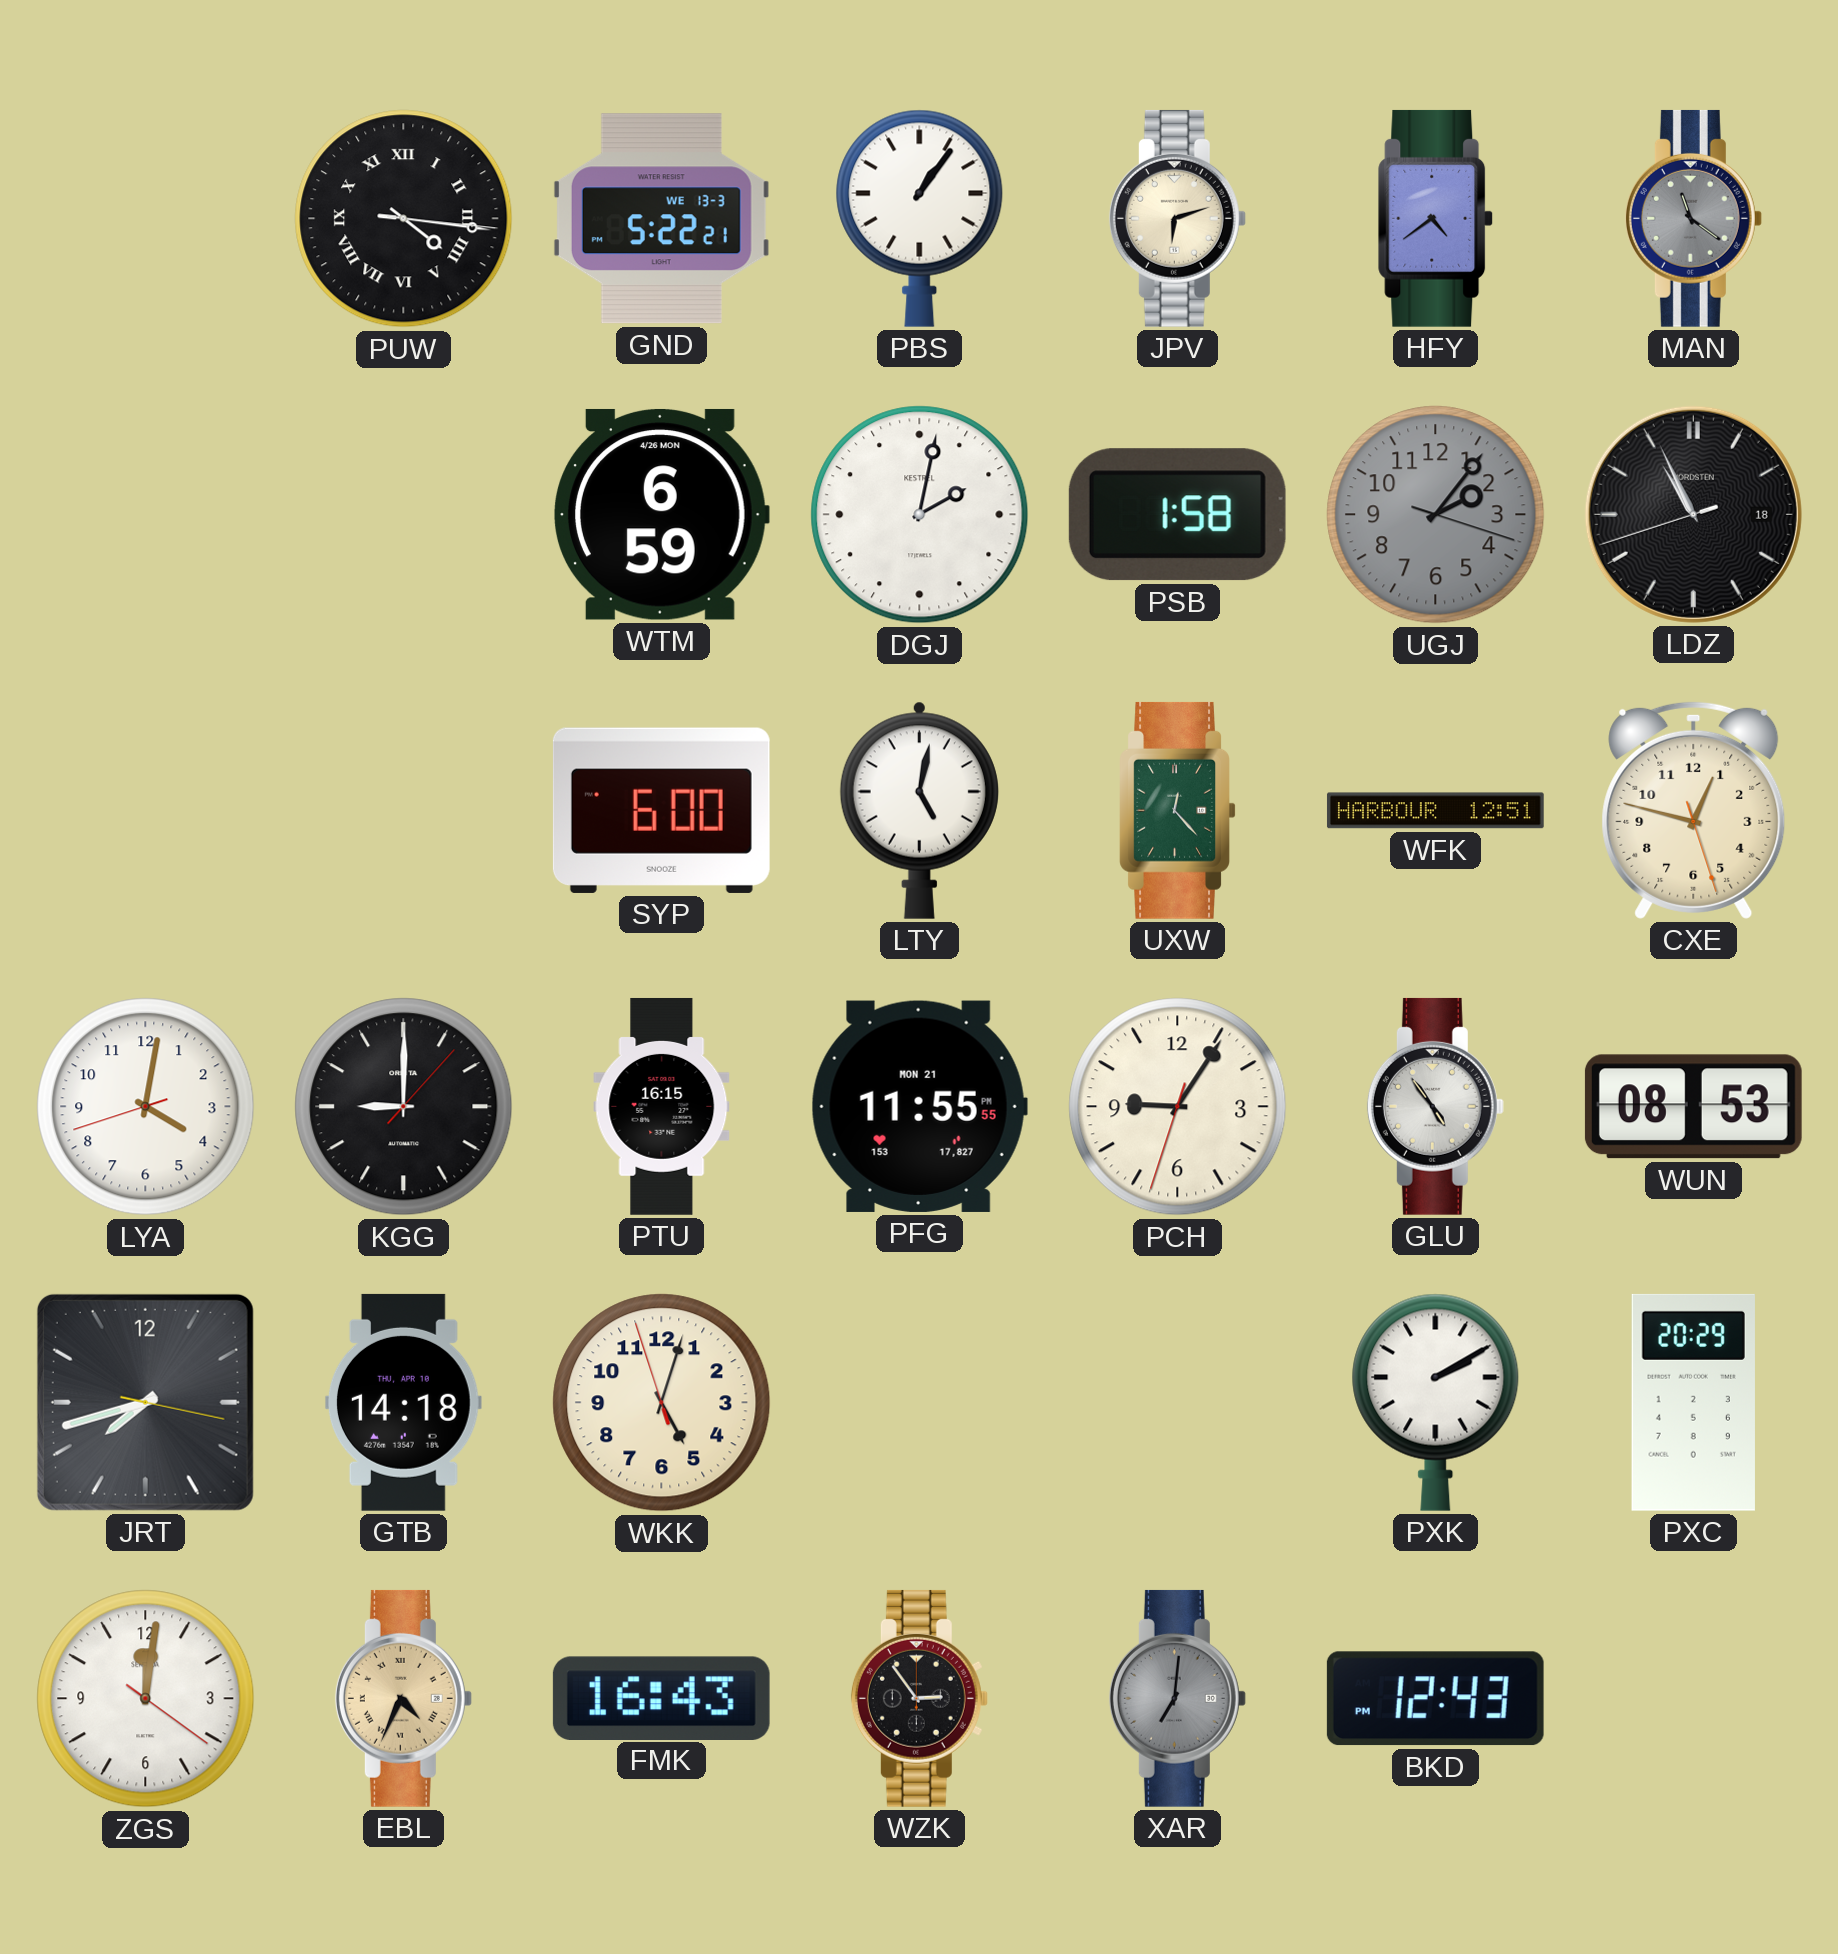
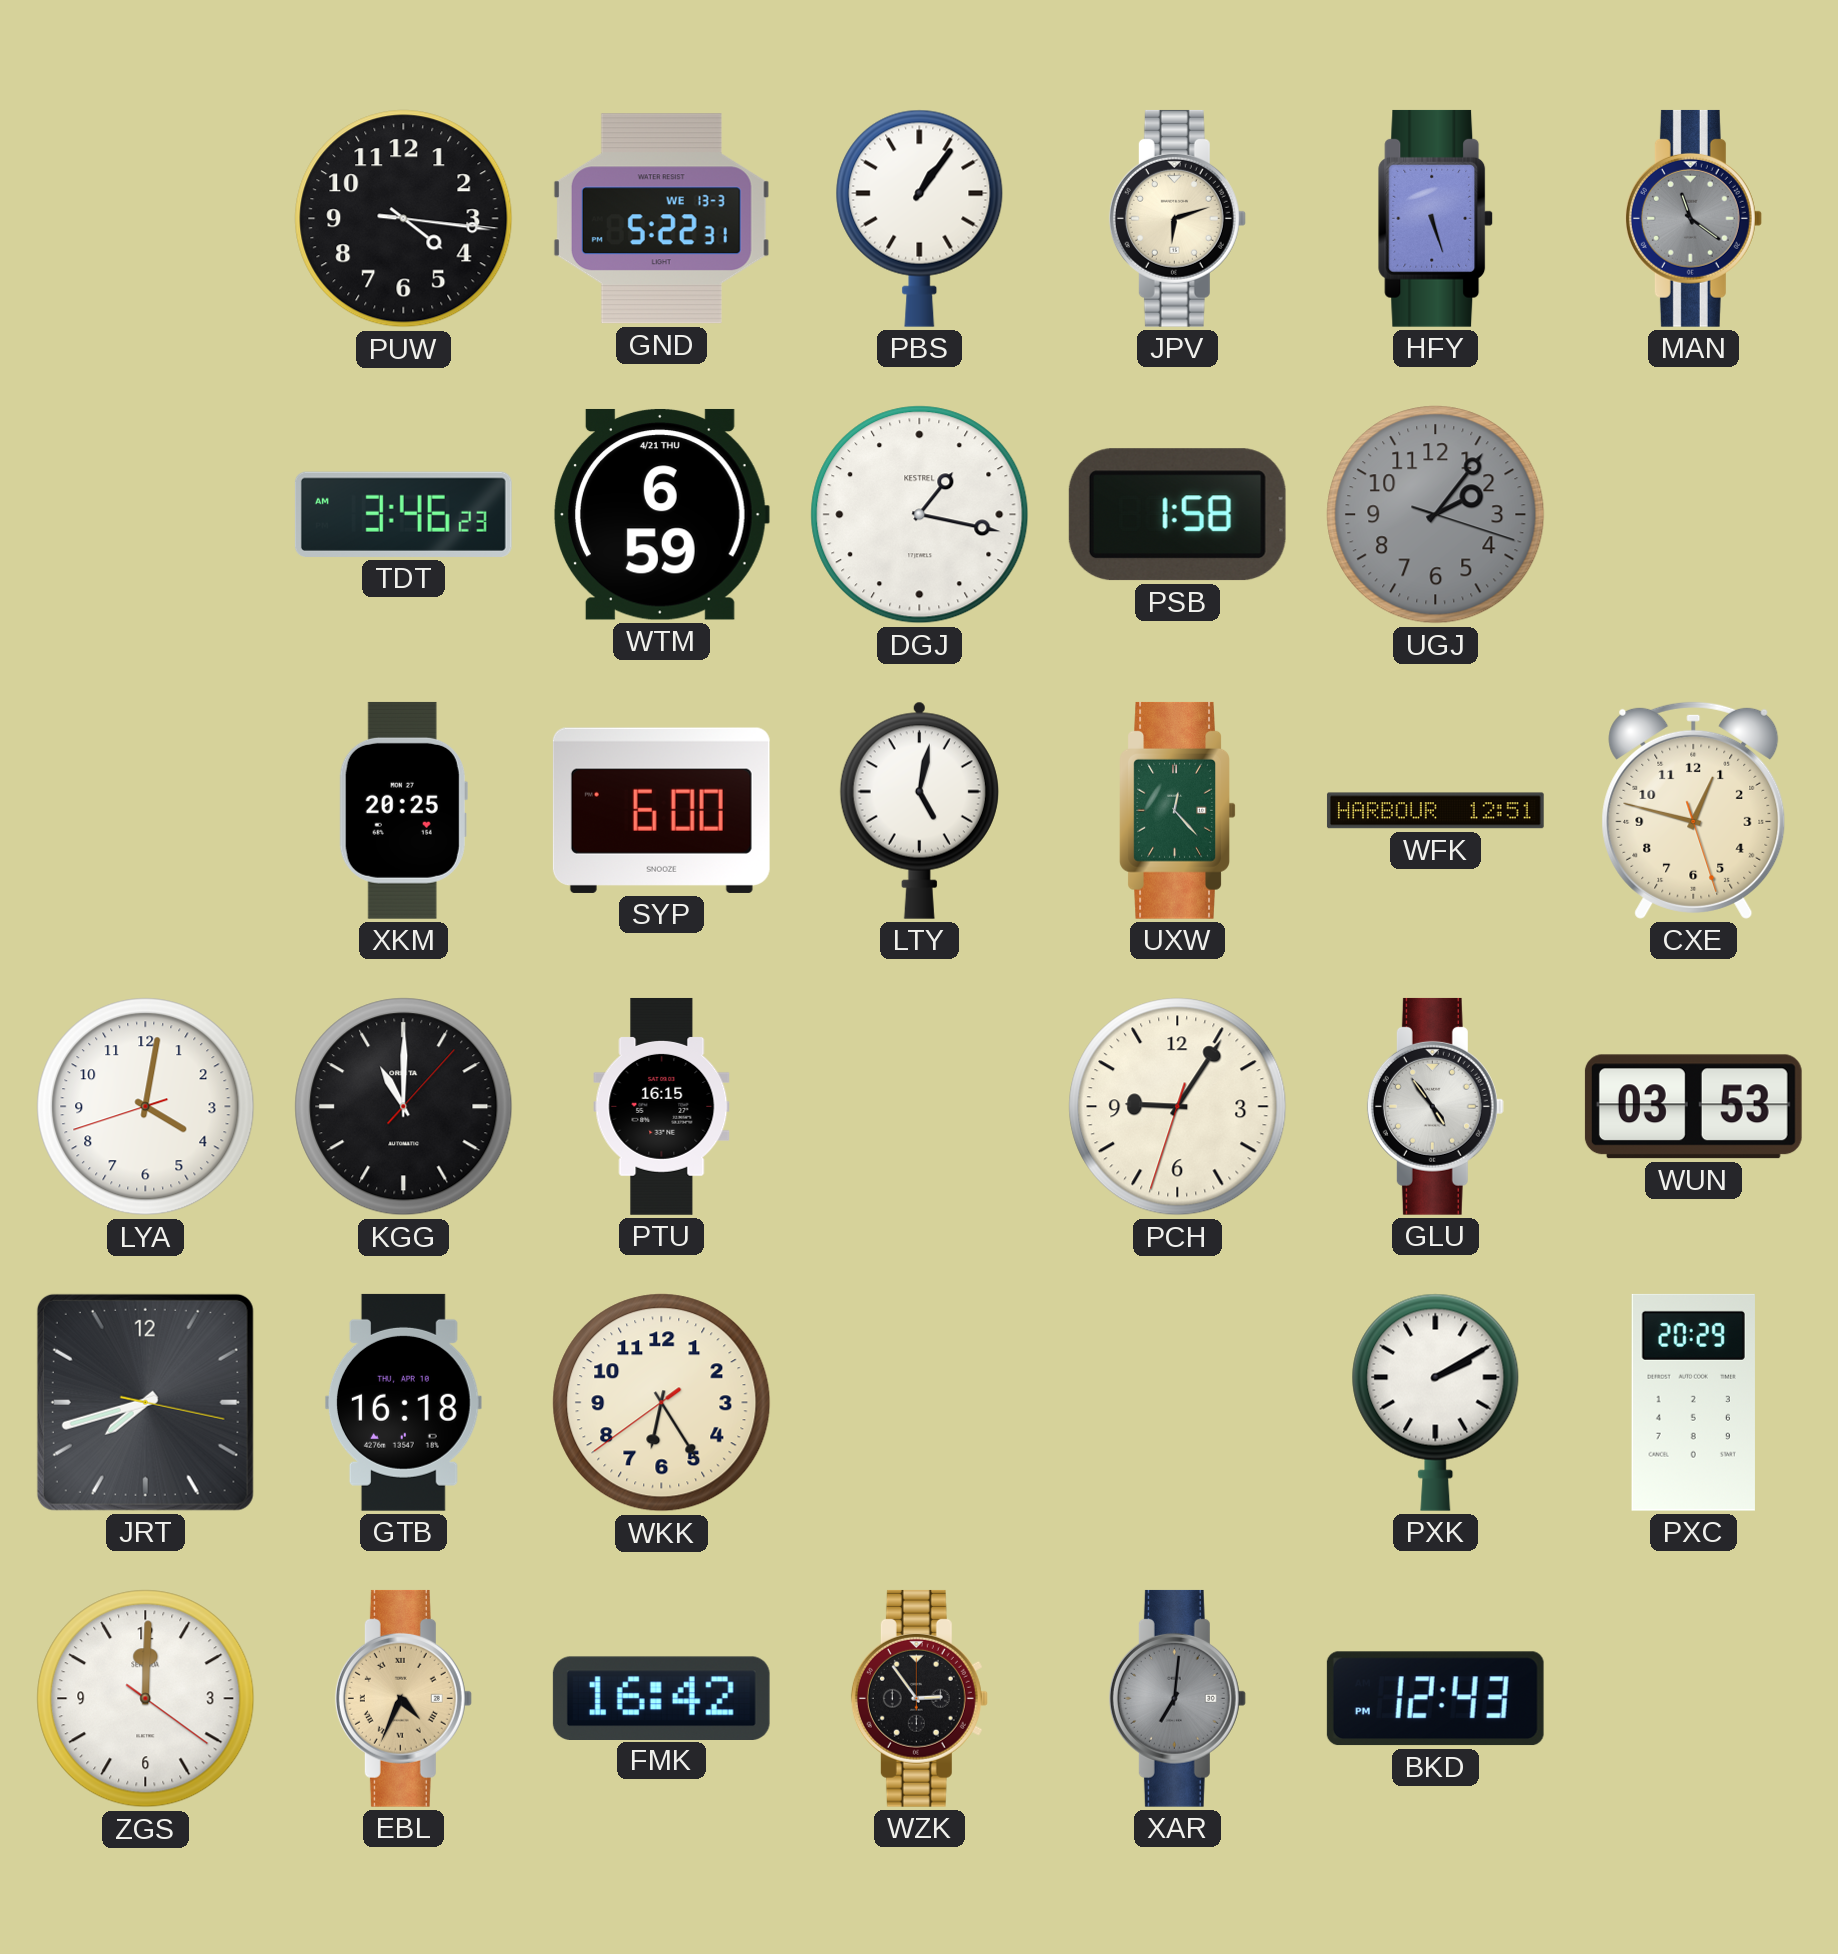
PUW numerals: Roman -> Arabic (404, 219)
GND: 5:22:21 -> 5:22:31 (661, 219)
HFY: 4:39 -> 5:27 (1436, 218)
TDT: none -> 3:46 (403, 514)
WTM date: 4/26 MON -> 4/21 THU (662, 514)
DGJ: 2:02 -> 1:17 (920, 515)
LDZ: 10:55 -> none (1693, 514)
XKM: none -> 20:25 (403, 810)
KGG: 9:00 -> 11:00 (404, 1107)
PFG: 11:55 -> none (919, 1106)
WUN: 08:53 -> 03:53 (1693, 1107)
GTB: 14:18 -> 16:18 (403, 1402)
WKK: 5:02 -> 6:24 (662, 1403)
ZGS: 12:01 -> 12:00 (146, 1699)
FMK: 16:43 -> 16:42 (661, 1698)
